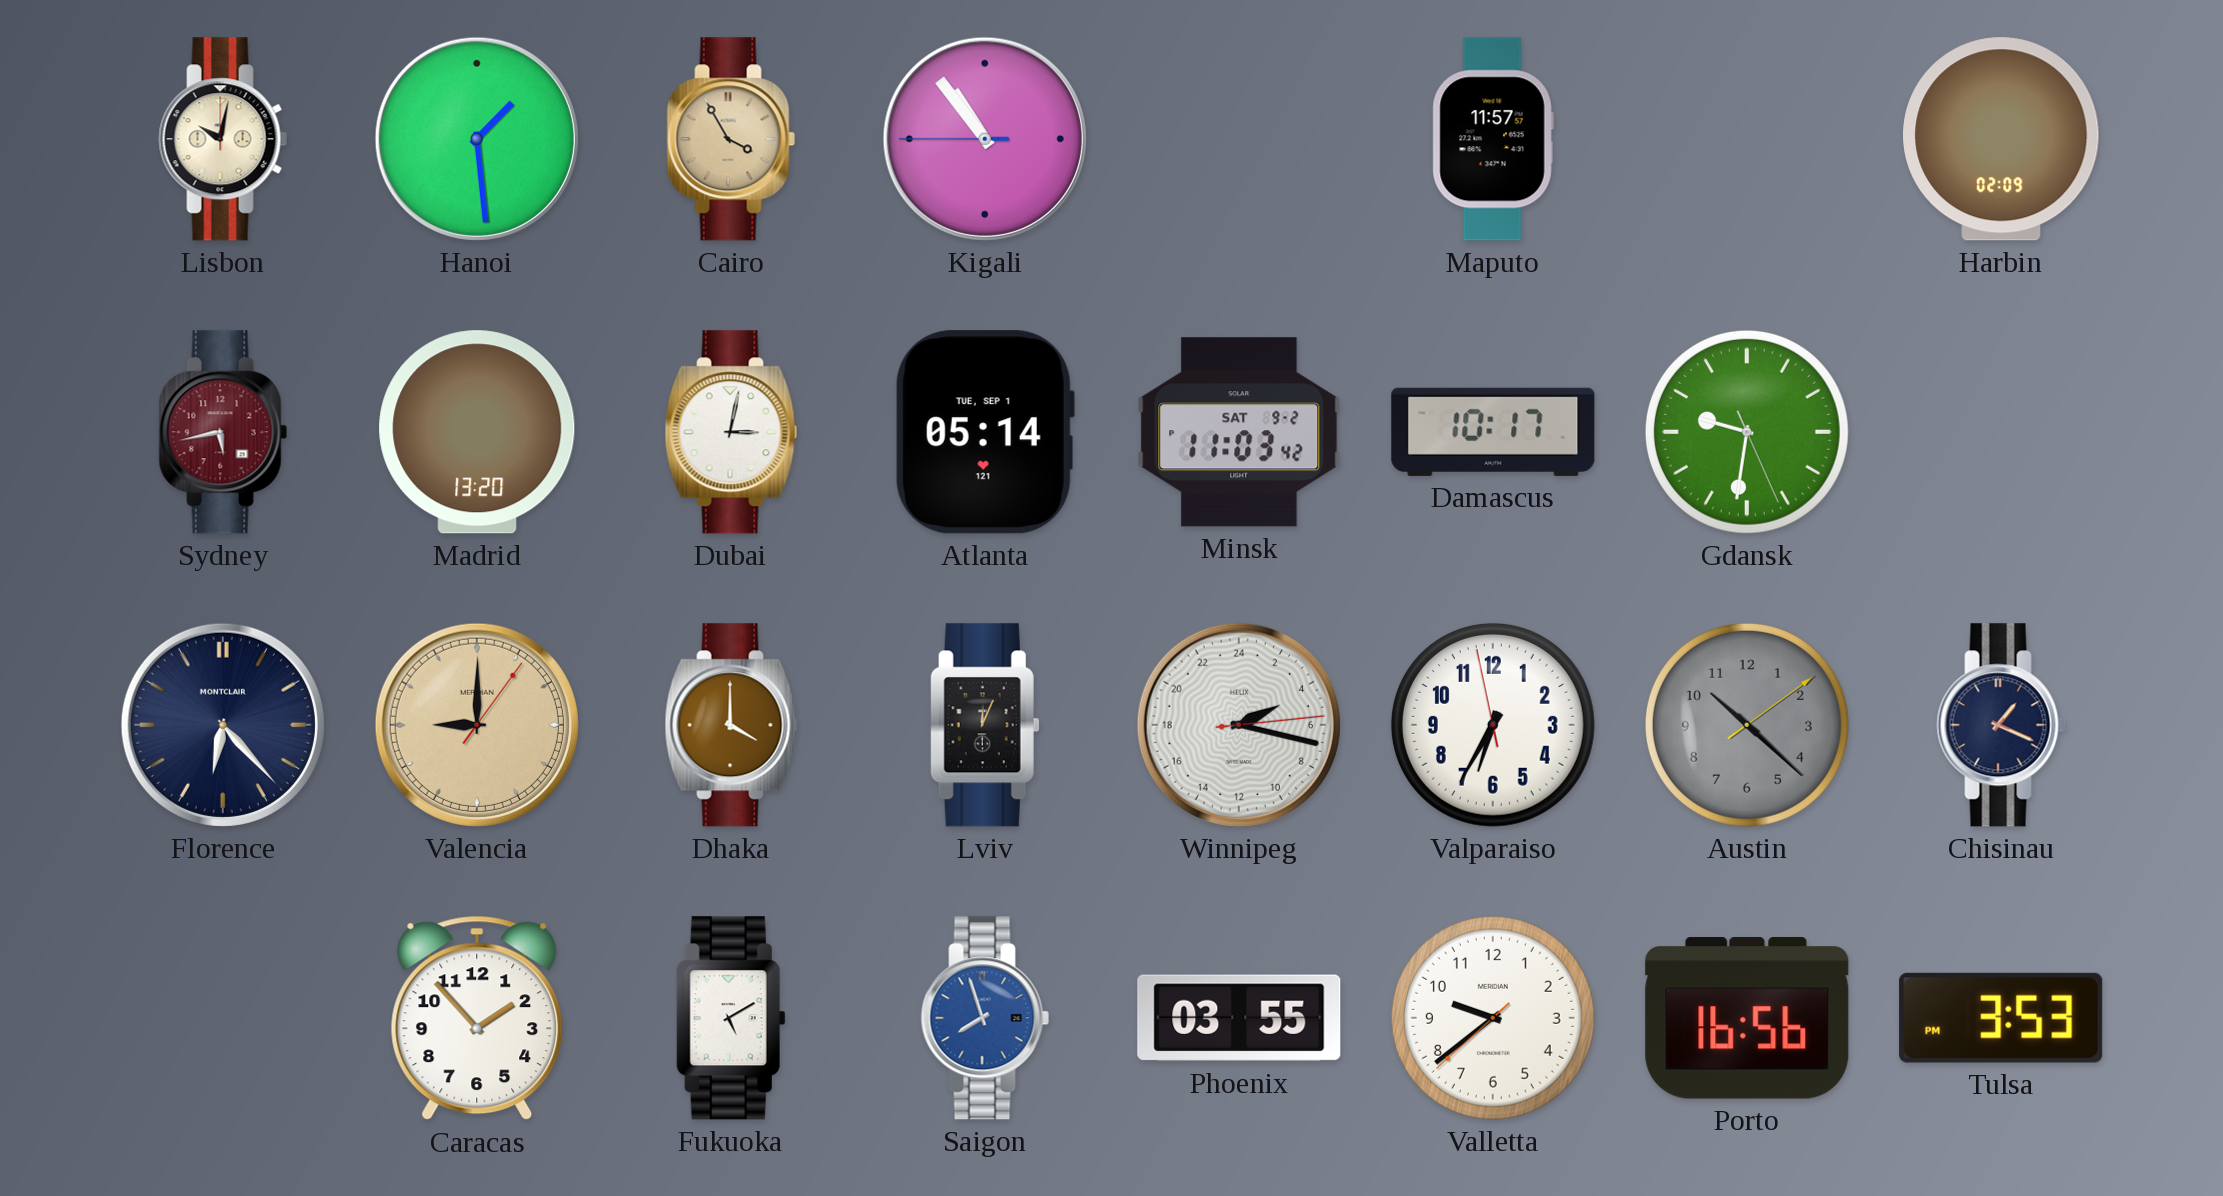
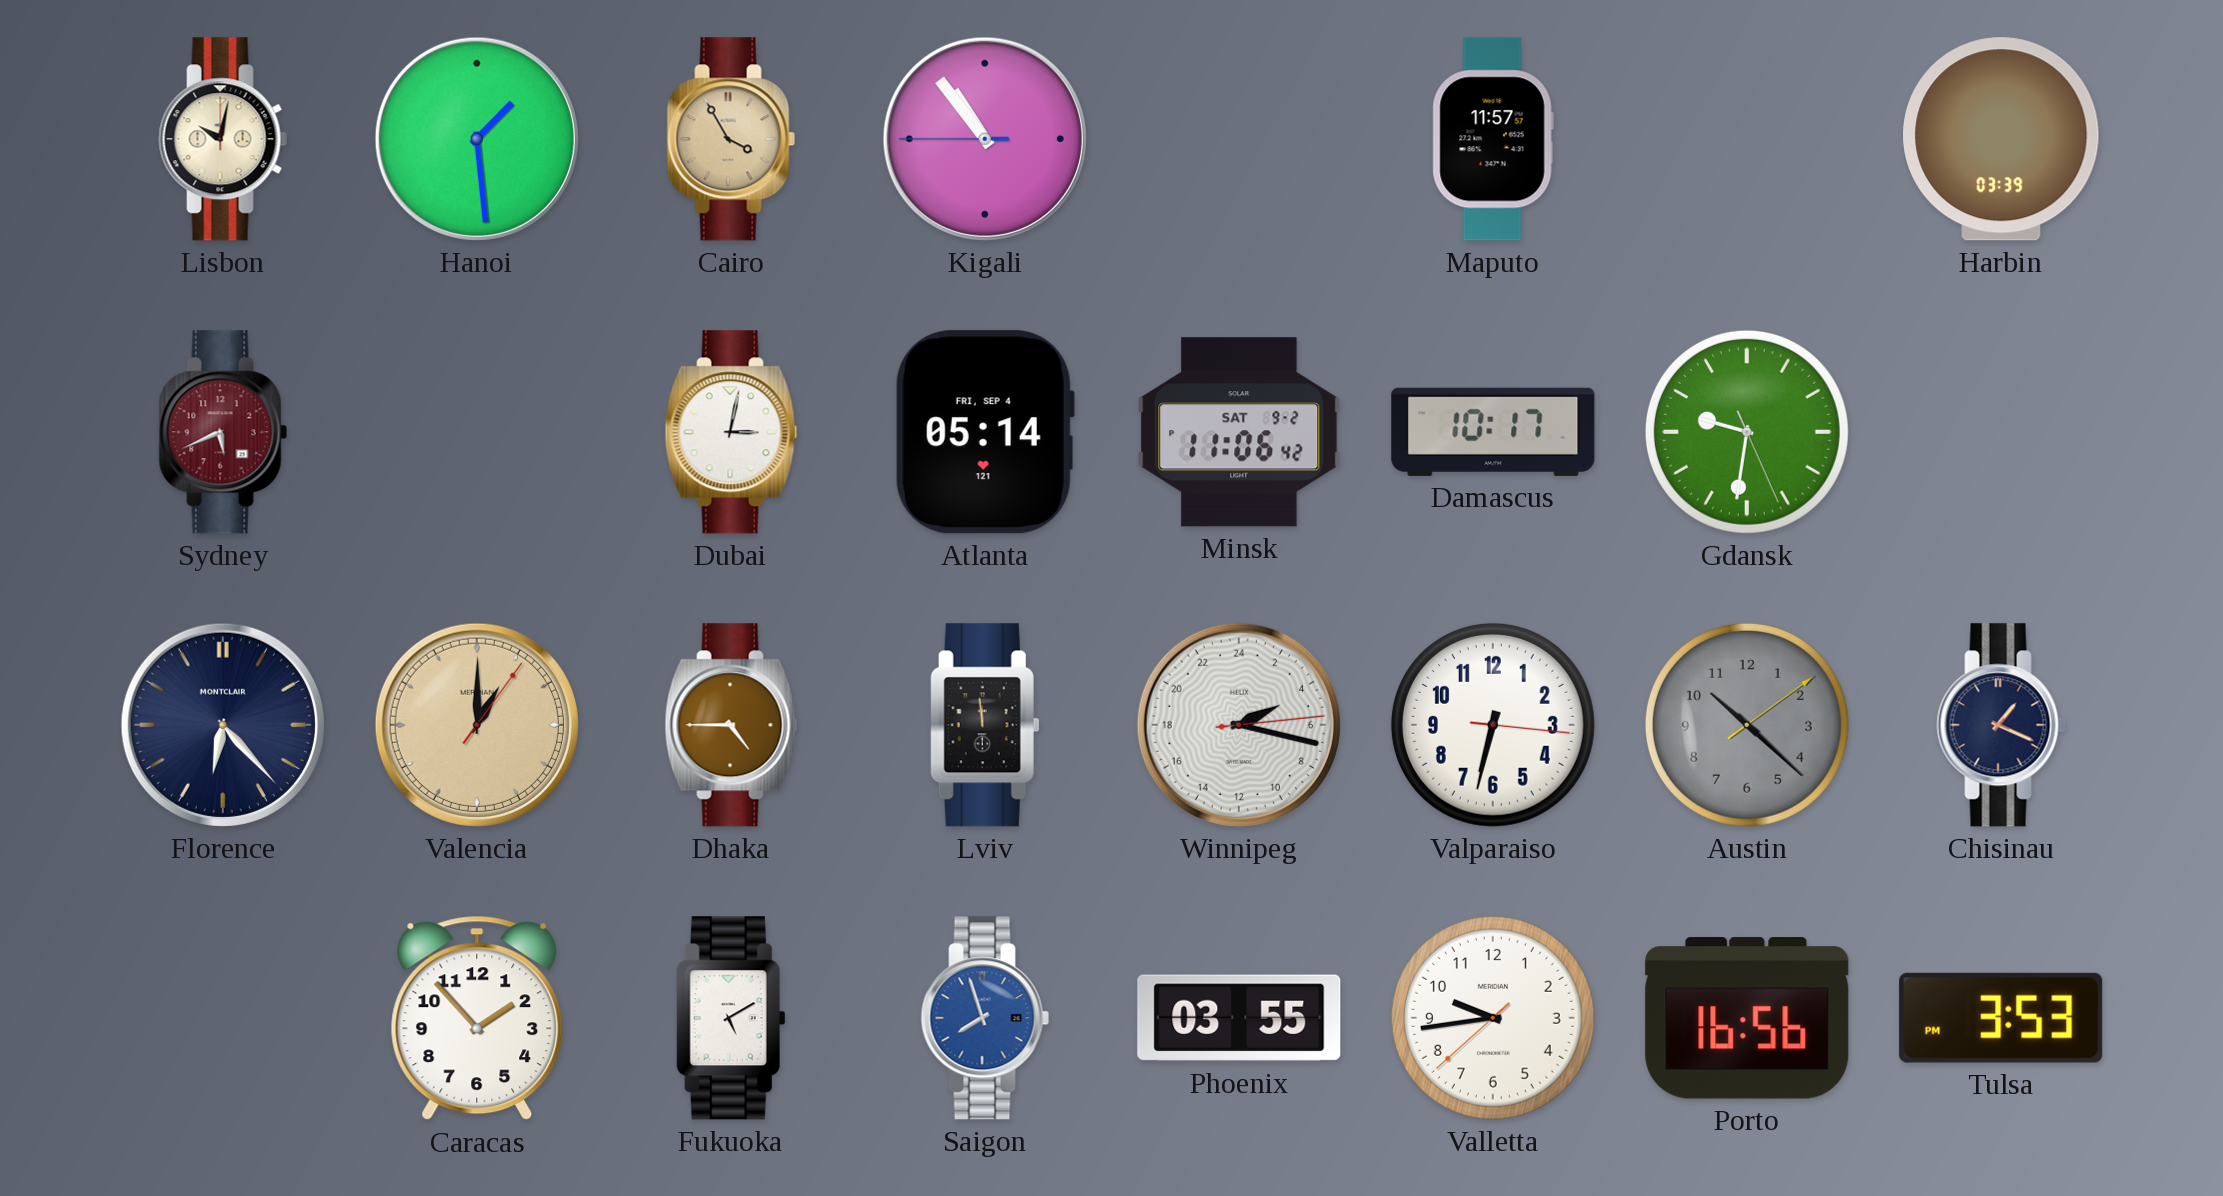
Harbin: 02:09 -> 03:39 (2001, 139)
Sydney: 5:43 -> 5:41 (223, 432)
Madrid: 13:20 -> none (477, 432)
Atlanta date: TUE, SEP 1 -> FRI, SEP 4 (985, 432)
Minsk: 11:03 -> 11:06 (1239, 432)
Valencia: 9:00 -> 1:00 (477, 725)
Dhaka: 4:00 -> 4:45 (731, 725)
Lviv: 12:04 -> 11:59 (985, 725)
Valparaiso: 6:34 -> 6:32 (1493, 725)
Valletta: 9:38 -> 9:43 (1493, 1018)
